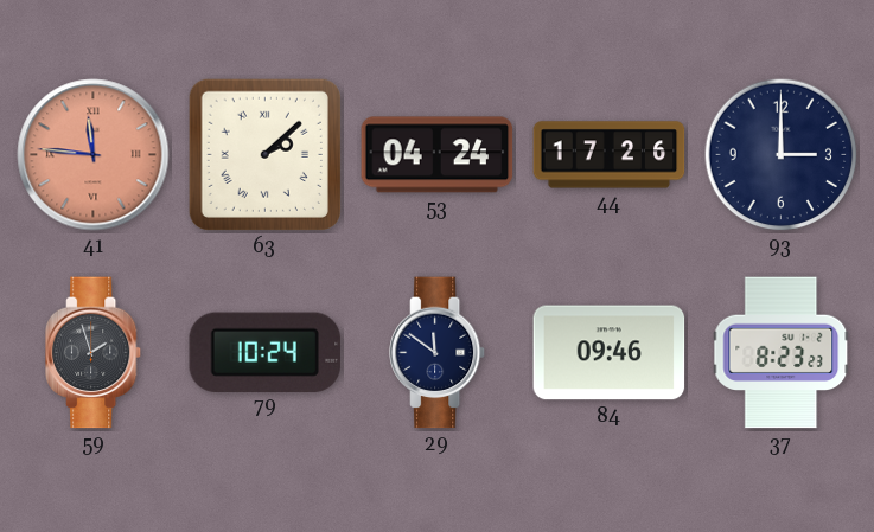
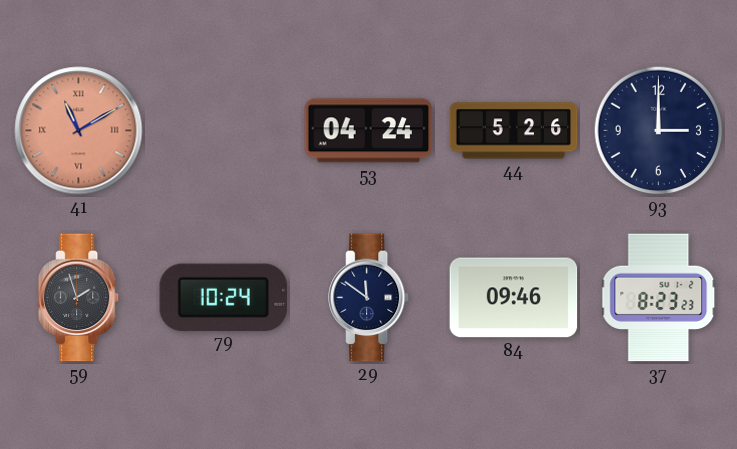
41: 11:46 -> 11:10 (79, 131)
63: 2:08 -> none (264, 154)
44: 17:26 -> 5:26 (514, 131)
